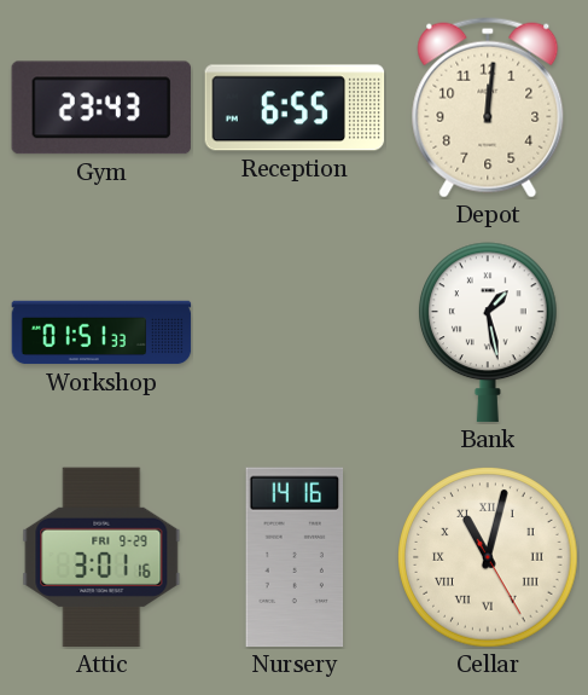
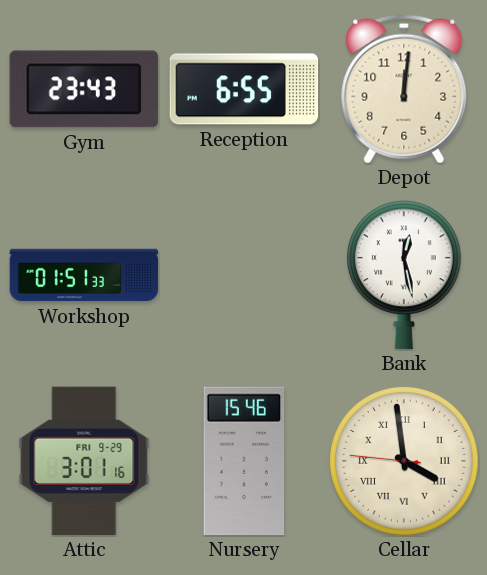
Bank: 1:28 -> 12:28 (404, 275)
Nursery: 14:16 -> 15:46 (244, 461)
Cellar: 11:02 -> 3:58 (404, 461)
